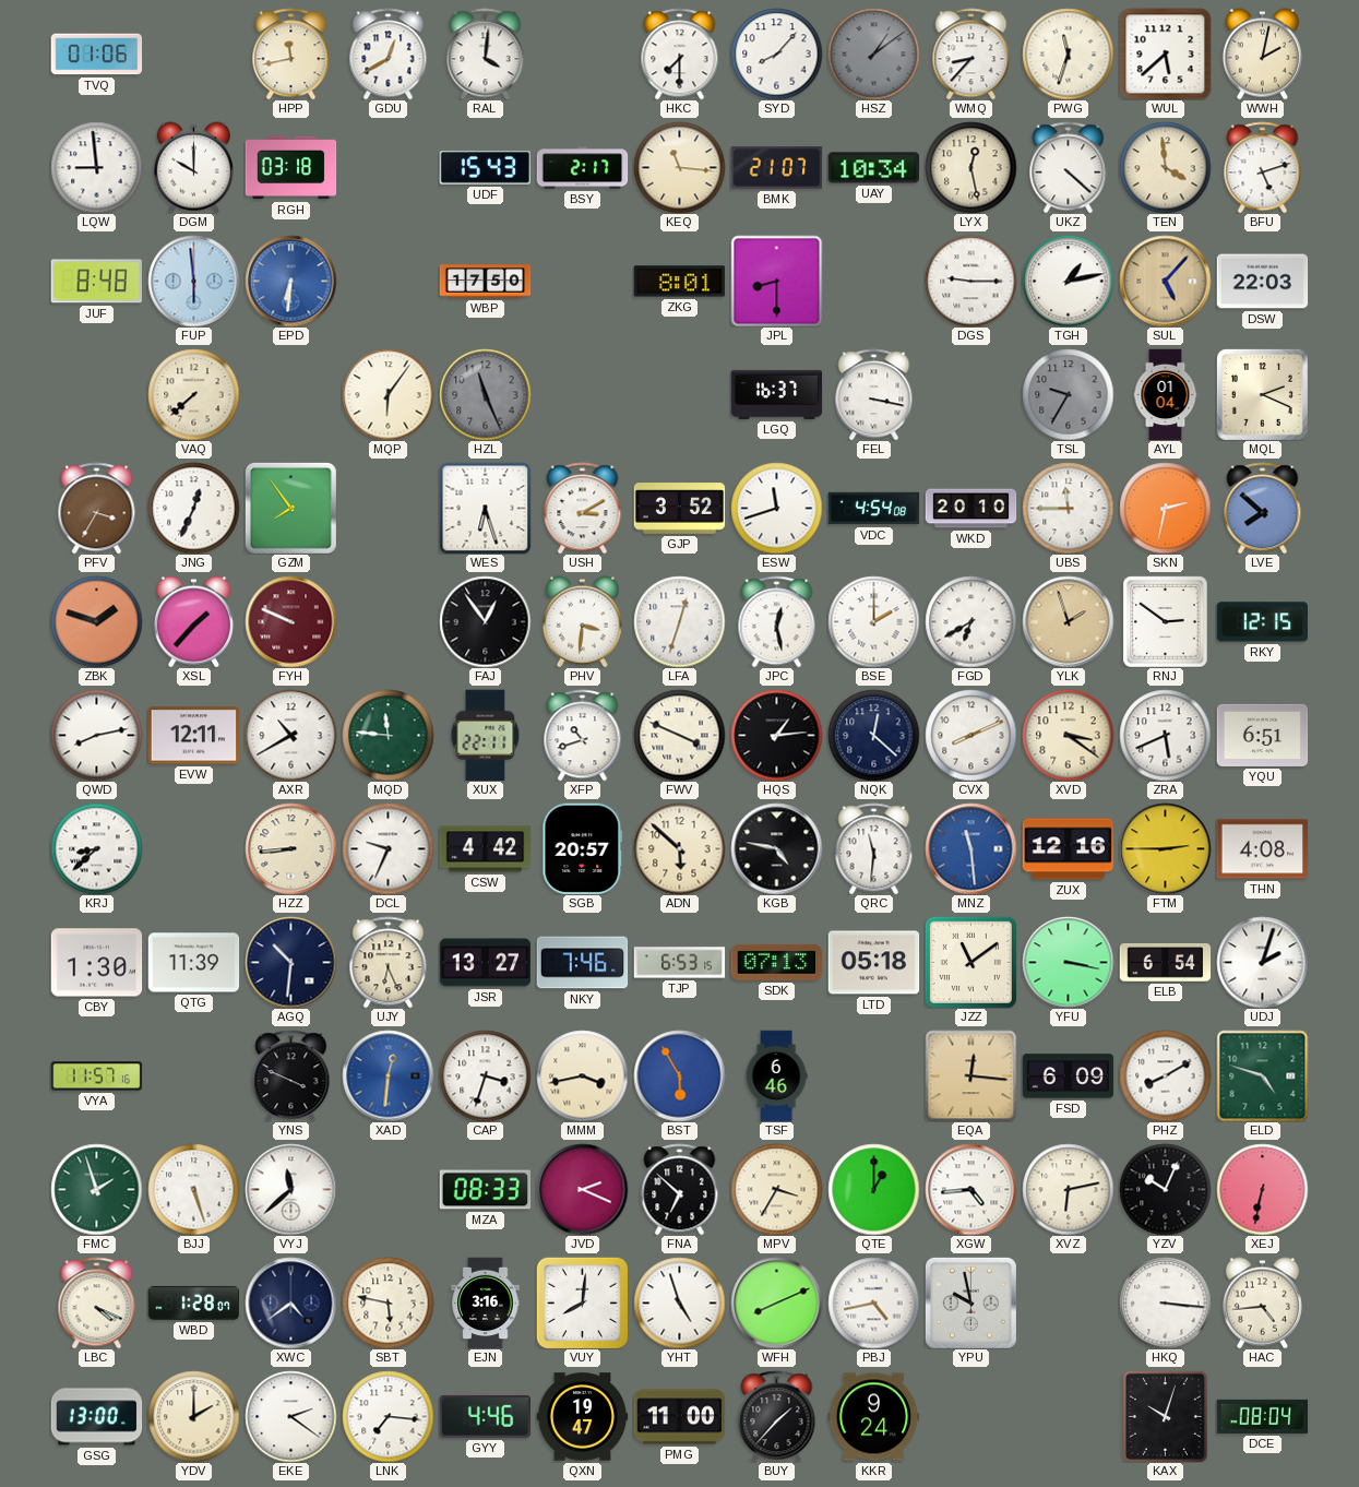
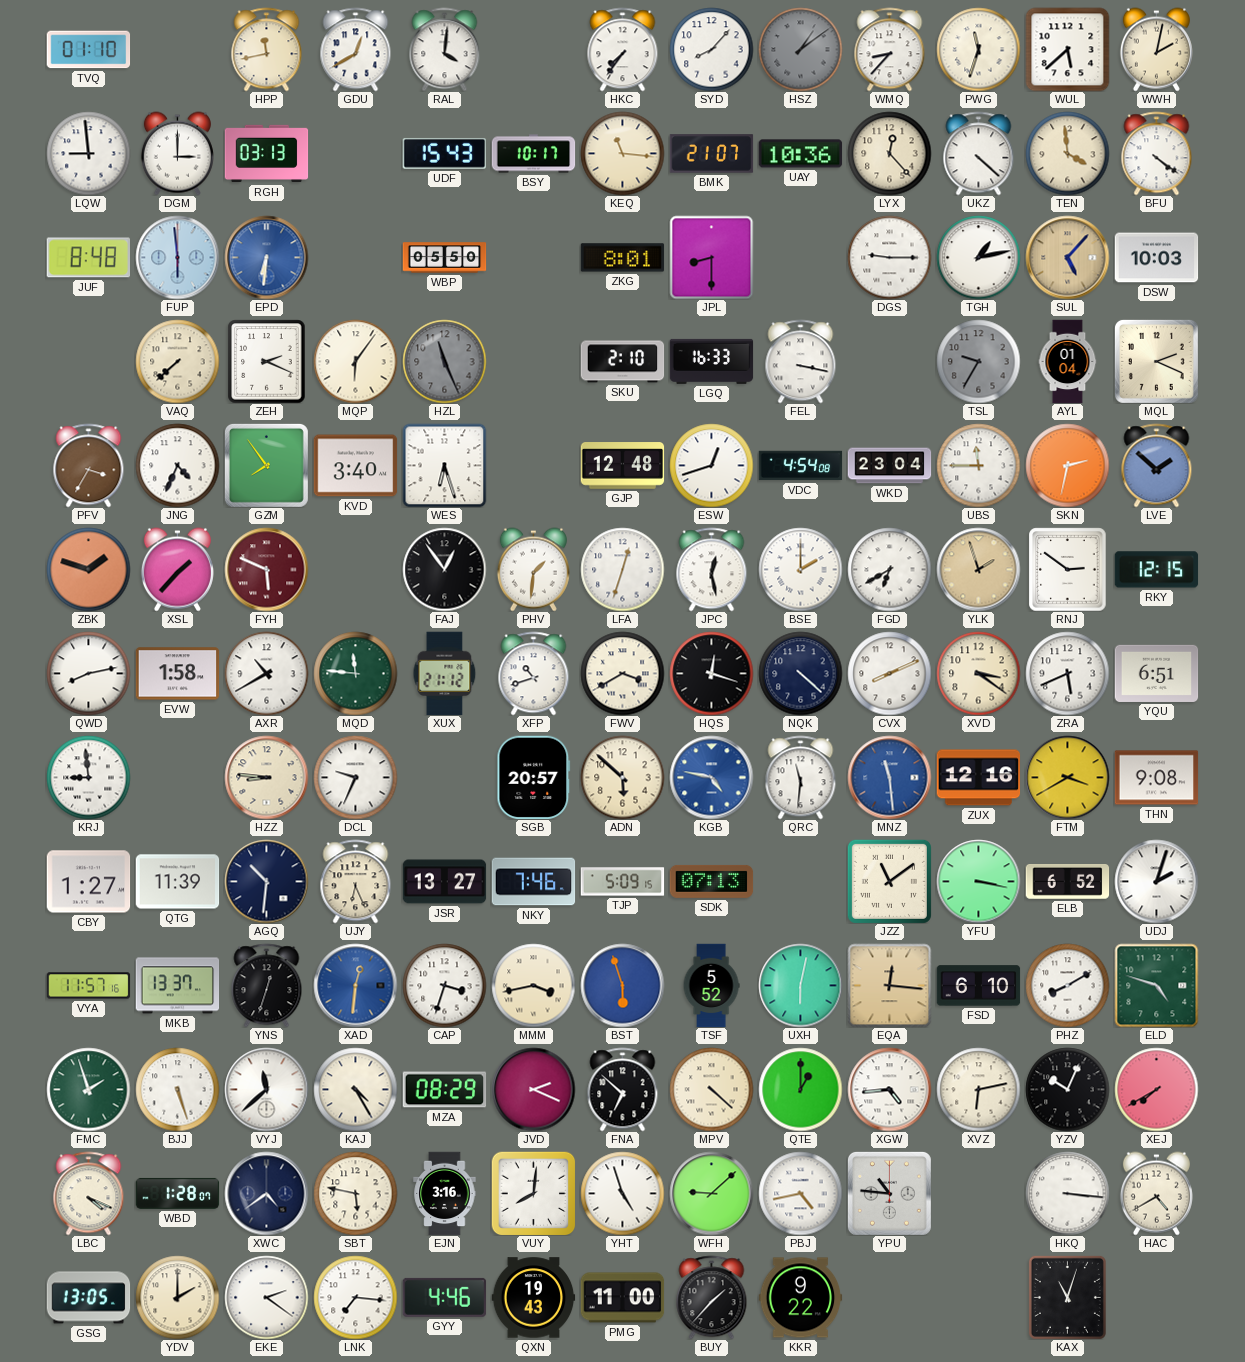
TVQ: 01:06 -> 01:10 (88, 50)
HKC: 7:30 -> 7:36 (623, 49)
DGM: 10:00 -> 3:00 (177, 153)
RGH: 03:18 -> 03:13 (266, 154)
BSY: 2:17 -> 10:17 (533, 154)
UAY: 10:34 -> 10:36 (800, 154)
LYX: 12:28 -> 12:23 (889, 153)
BFU: 5:12 -> 4:21 (1157, 153)
WBP: 17:50 -> 05:50 (444, 258)
DSW: 22:03 -> 10:03 (1156, 258)
ZEH: none -> 2:19 (267, 361)
SKU: none -> 2:10 (622, 362)
LGQ: 16:37 -> 16:33 (711, 361)
JNG: 12:34 -> 4:34 (177, 465)
KVD: none -> 3:40 (355, 466)
USH: 3:10 -> none (583, 508)
GJP: 3:52 -> 12:48 (622, 466)
ESW: 11:42 -> 12:42 (711, 465)
WKD: 20:10 -> 23:04 (889, 466)
LVE: 7:52 -> 1:52 (1157, 465)
FYH: 9:49 -> 5:49 (266, 569)
PHV: 3:31 -> 1:31 (533, 569)
EVW: 12:11 -> 1:58 (177, 674)
XUX: 22:11 -> 21:12 (445, 673)
FWV: 3:49 -> 3:40 (622, 673)
HQS: 1:14 -> 12:18 (711, 673)
NQK: 12:22 -> 4:22 (800, 673)
KRJ: 8:38 -> 8:59 (88, 777)
HZZ: 8:44 -> 8:46 (266, 777)
CSW: 4:42 -> none (485, 849)
KGB dial: black -> blue (711, 777)
FTM: 2:45 -> 3:40 (1067, 777)
THN: 4:08 -> 9:08 (1156, 778)
CBY: 1:30 -> 1:27 (88, 882)
TJP: 6:53 -> 5:09 (622, 882)
LTD: 05:18 -> none (873, 963)
ELB: 6:54 -> 6:52 (1067, 882)
MKB: none -> 13:37 (177, 986)
YNS: 3:49 -> 12:33 (267, 985)
BST: 5:55 -> 5:57 (622, 985)
TSF: 6:46 -> 5:52 (711, 985)
UXH: none -> 6:02 (800, 985)
FSD: 6:09 -> 6:10 (978, 986)
KAJ: none -> 4:25 (355, 1089)
MZA: 08:33 -> 08:29 (444, 1090)
MPV: 3:35 -> 4:22 (711, 1089)
XEJ: 6:32 -> 7:40 (1156, 1089)
WFH: 8:11 -> 9:08 (711, 1193)
YPU: 9:58 -> 10:46 (889, 1193)
HAC: 4:44 -> 4:40 (1156, 1193)
GSG: 13:00 -> 13:05 (88, 1298)
QXN: 19:47 -> 19:43 (533, 1298)
KKR: 9:24 -> 9:22 (800, 1298)
KAX: 10:03 -> 11:03 (1067, 1297)
DCE: 08:04 -> none (1262, 1416)
